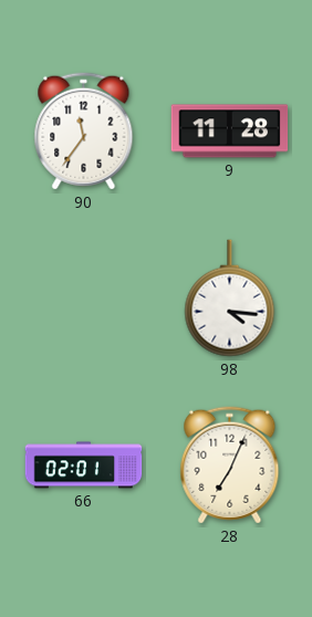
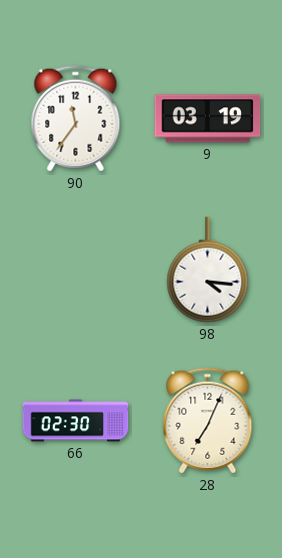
9: 11:28 -> 03:19 (208, 119)
66: 02:01 -> 02:30 (76, 421)
